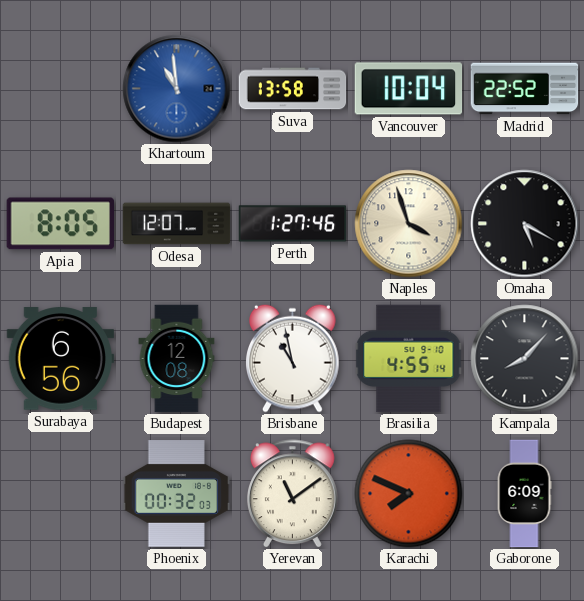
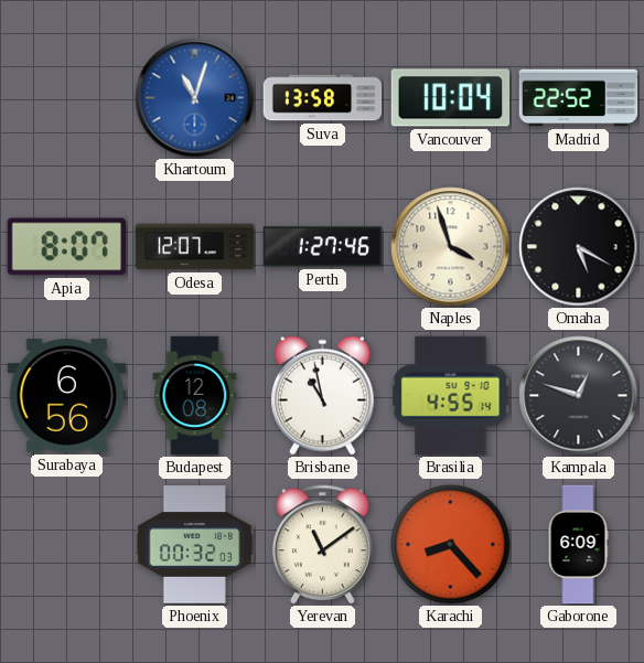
Khartoum: 10:59 -> 11:03 (195, 98)
Apia: 8:05 -> 8:07 (66, 247)
Kampala: 8:07 -> 12:48 (579, 396)
Karachi: 7:49 -> 8:23 (451, 545)
